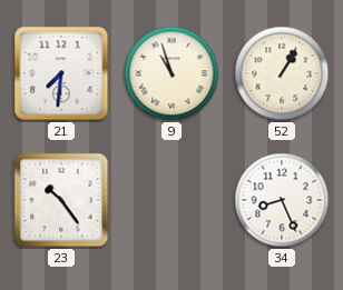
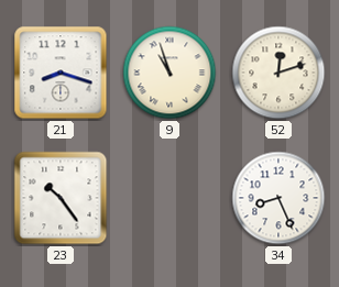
21: 7:31 -> 8:18 (61, 73)
52: 1:05 -> 12:12 (278, 73)
